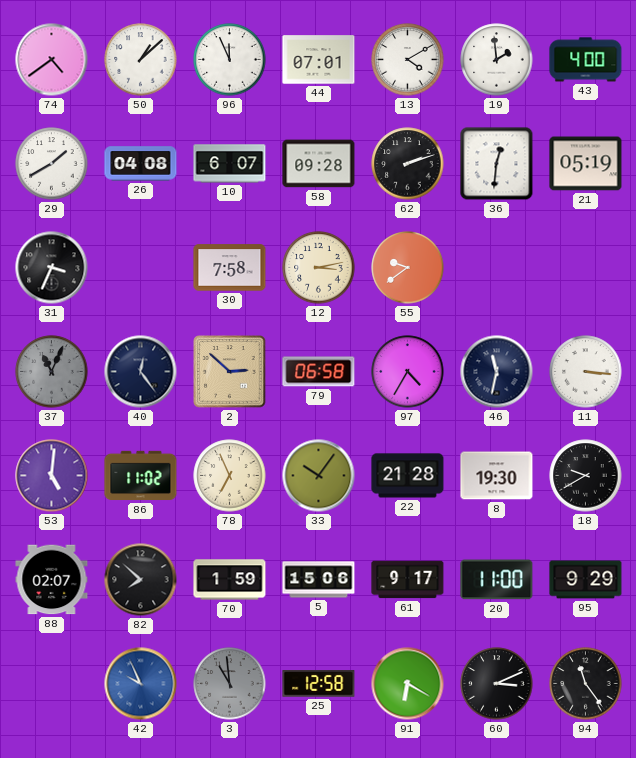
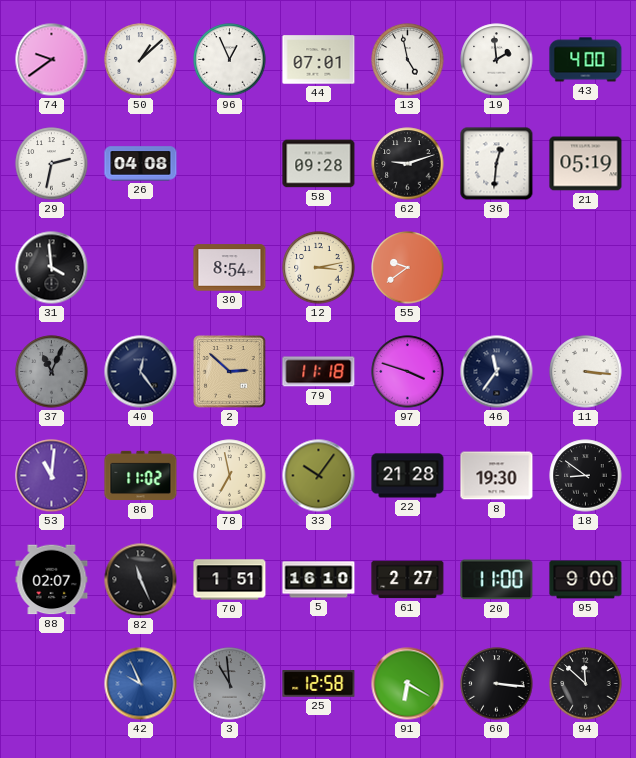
74: 4:39 -> 9:39 (52, 60)
96: 11:56 -> 12:56 (230, 60)
13: 4:10 -> 4:58 (408, 60)
29: 1:40 -> 2:32 (52, 164)
10: 6:07 -> none (230, 164)
62: 2:12 -> 9:12 (408, 164)
31: 3:34 -> 3:59 (52, 268)
30: 7:58 -> 8:54 (230, 268)
79: 06:58 -> 11:18 (319, 372)
97: 4:35 -> 3:48 (408, 372)
46: 11:32 -> 11:36 (497, 372)
53: 5:01 -> 11:01 (52, 476)
78: 6:56 -> 6:58 (230, 476)
18: 9:40 -> 8:51 (586, 476)
82: 7:52 -> 11:26 (141, 580)
70: 1:59 -> 1:51 (230, 580)
5: 15:06 -> 16:10 (319, 580)
61: 9:17 -> 2:27 (408, 580)
95: 9:29 -> 9:00 (586, 580)
60: 3:11 -> 3:16 (497, 684)
94: 11:24 -> 11:52 (586, 684)
